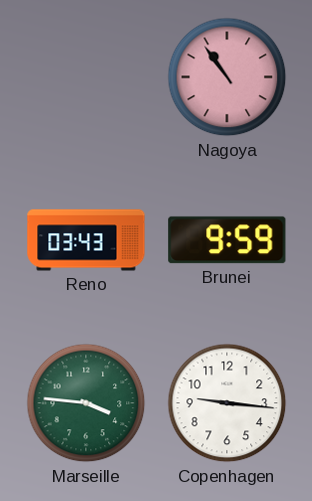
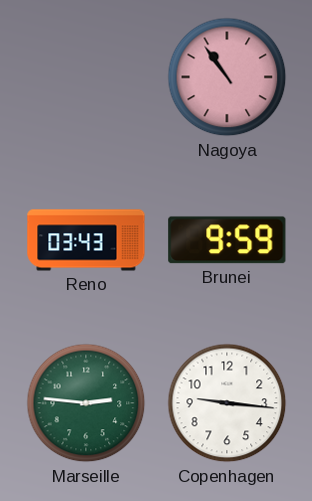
Marseille: 3:46 -> 2:46 (86, 403)
